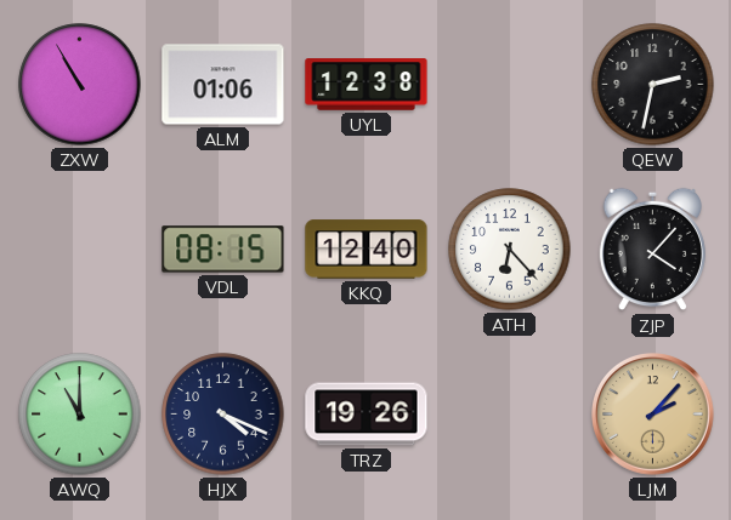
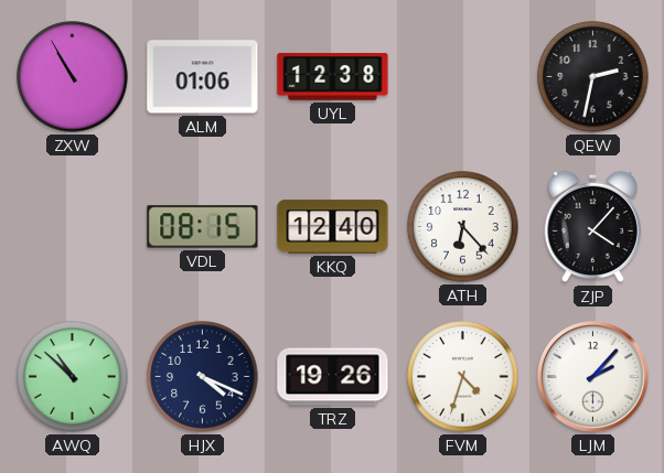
AWQ: 11:00 -> 10:52 (73, 377)
FVM: none -> 4:33 (463, 377)
LJM dial: champagne -> white (593, 377)
